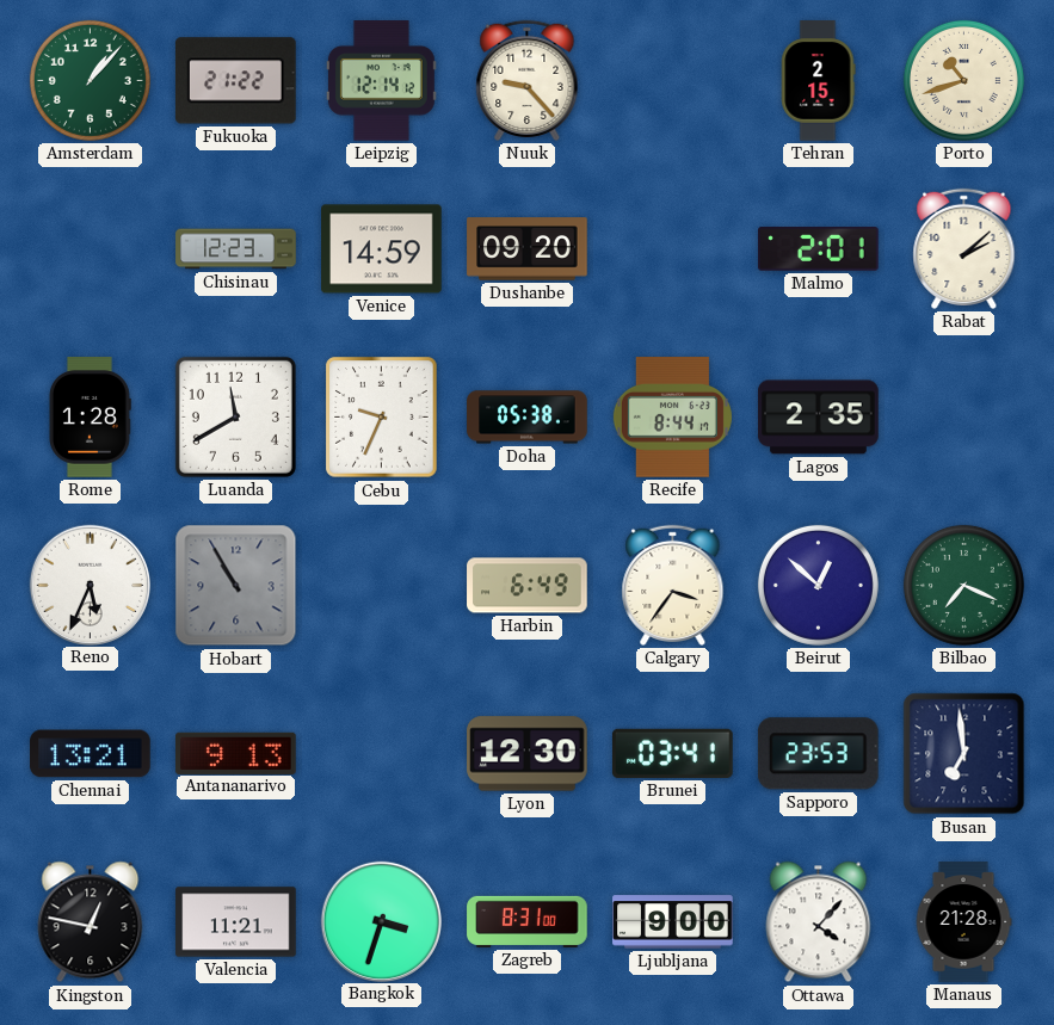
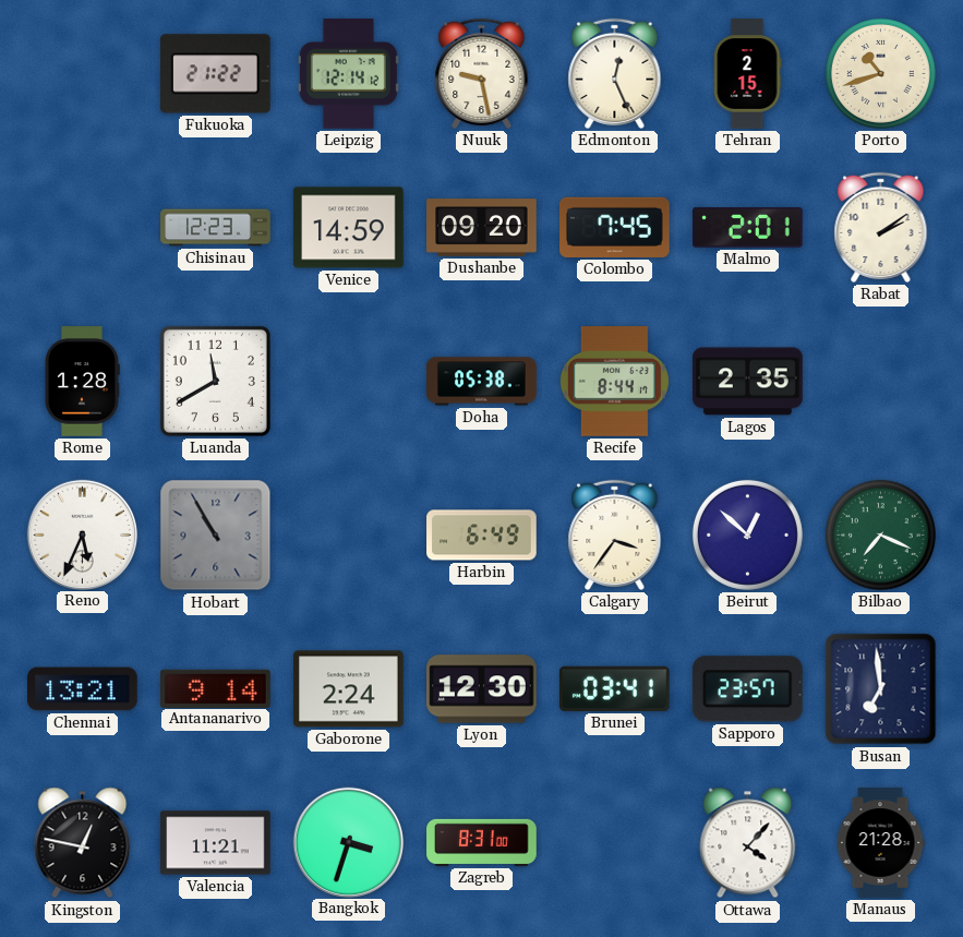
Amsterdam: 1:07 -> none (90, 80)
Nuuk: 9:23 -> 9:28 (482, 73)
Edmonton: none -> 12:26 (615, 73)
Colombo: none -> 7:45 (615, 227)
Rabat: 2:08 -> 2:09 (881, 227)
Cebu: 9:34 -> none (382, 418)
Antananarivo: 9:13 -> 9:14 (216, 688)
Gaborone: none -> 2:24 (349, 689)
Sapporo: 23:53 -> 23:57 (747, 689)
Ljubljana: 9:00 -> none (673, 922)
